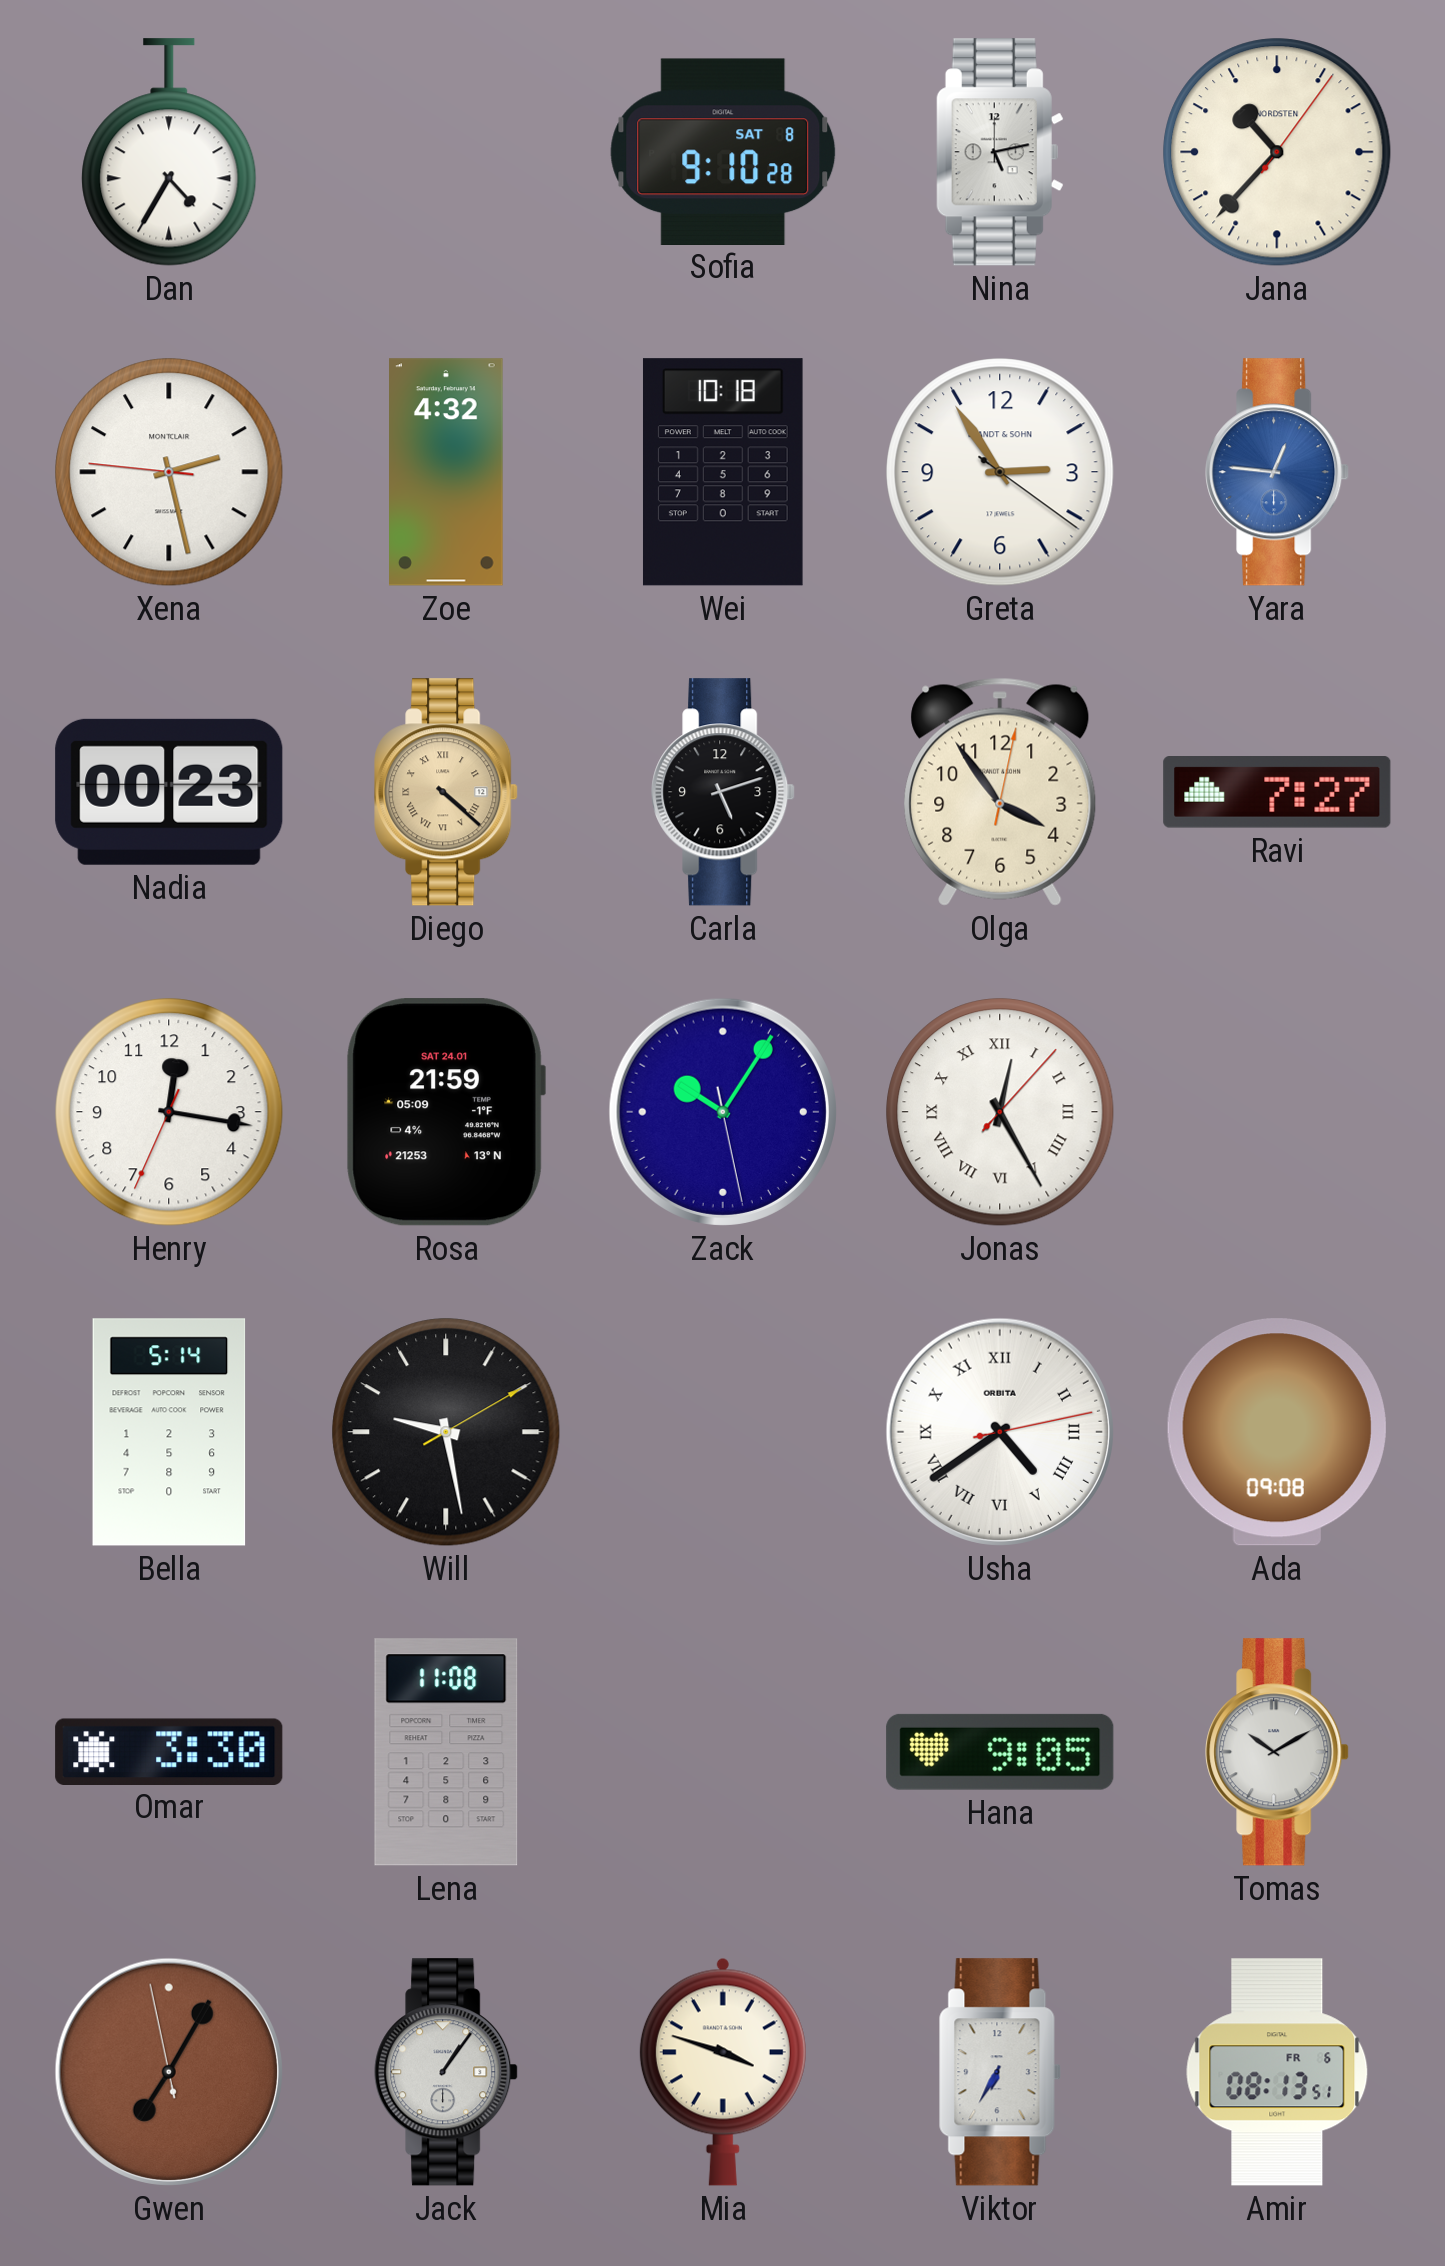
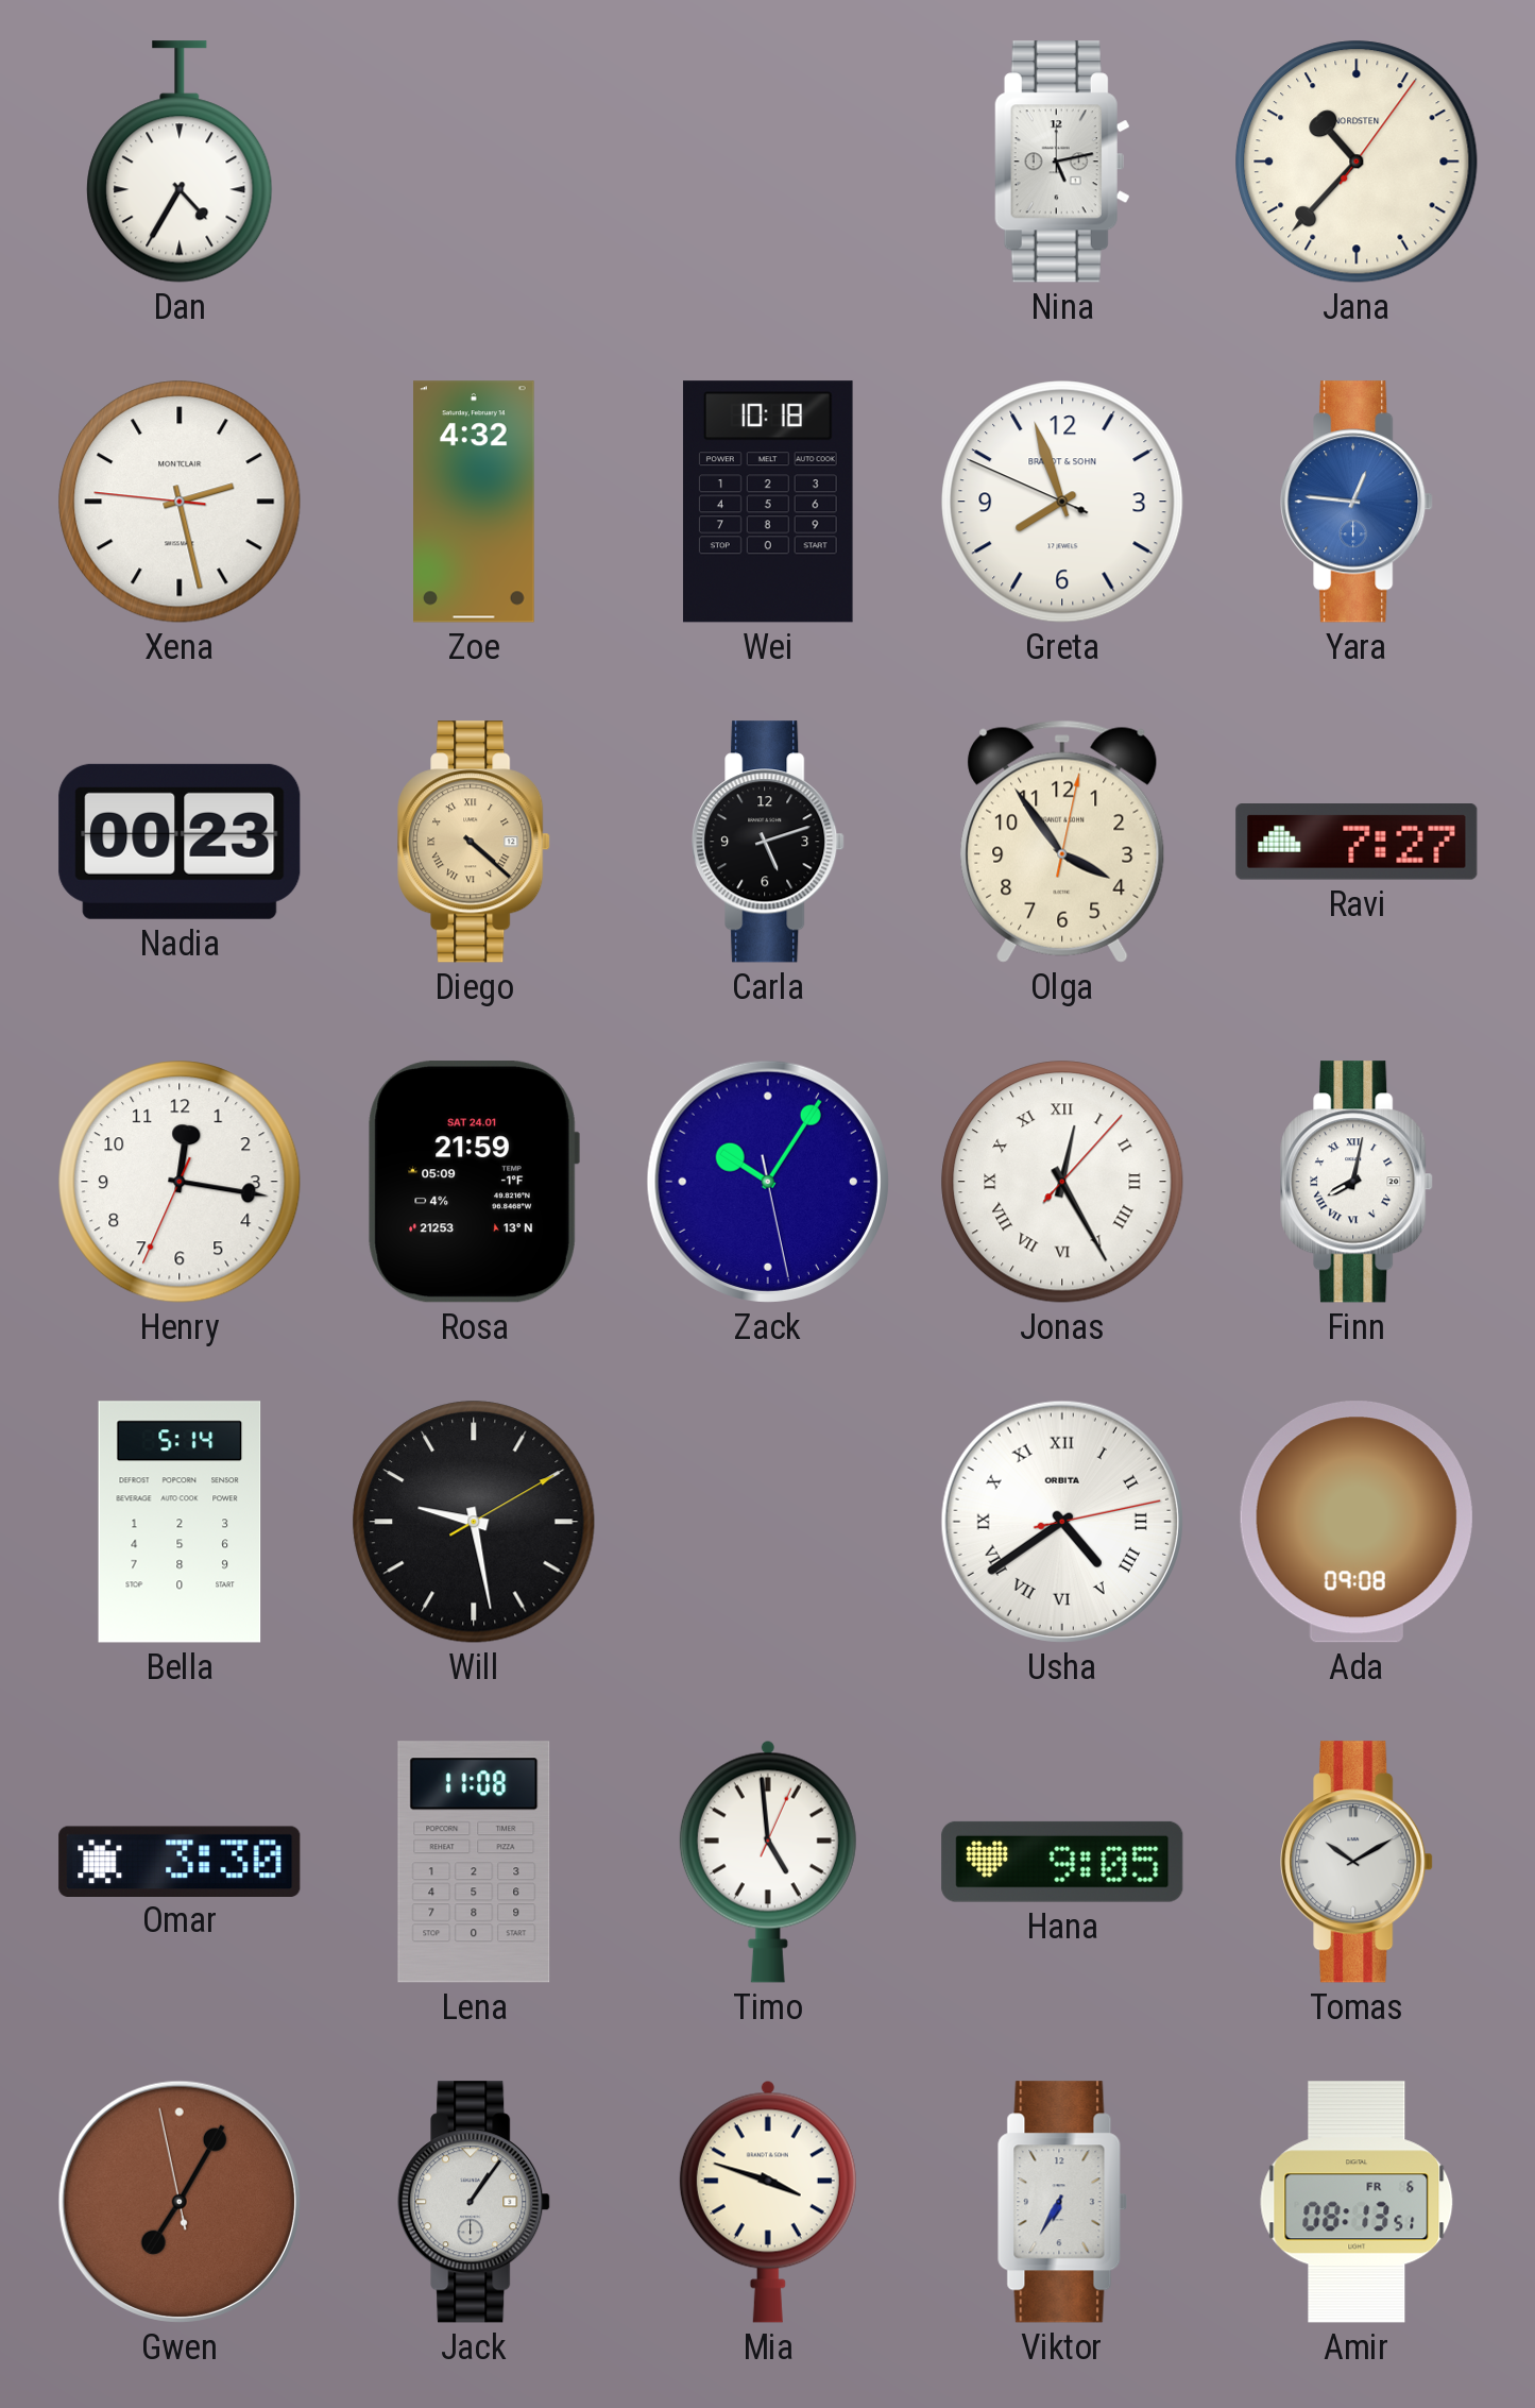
Sofia: 9:10 -> none (723, 151)
Greta: 2:54 -> 7:56 (1062, 502)
Finn: none -> 8:02 (1357, 1182)
Timo: none -> 4:59 (768, 1862)
